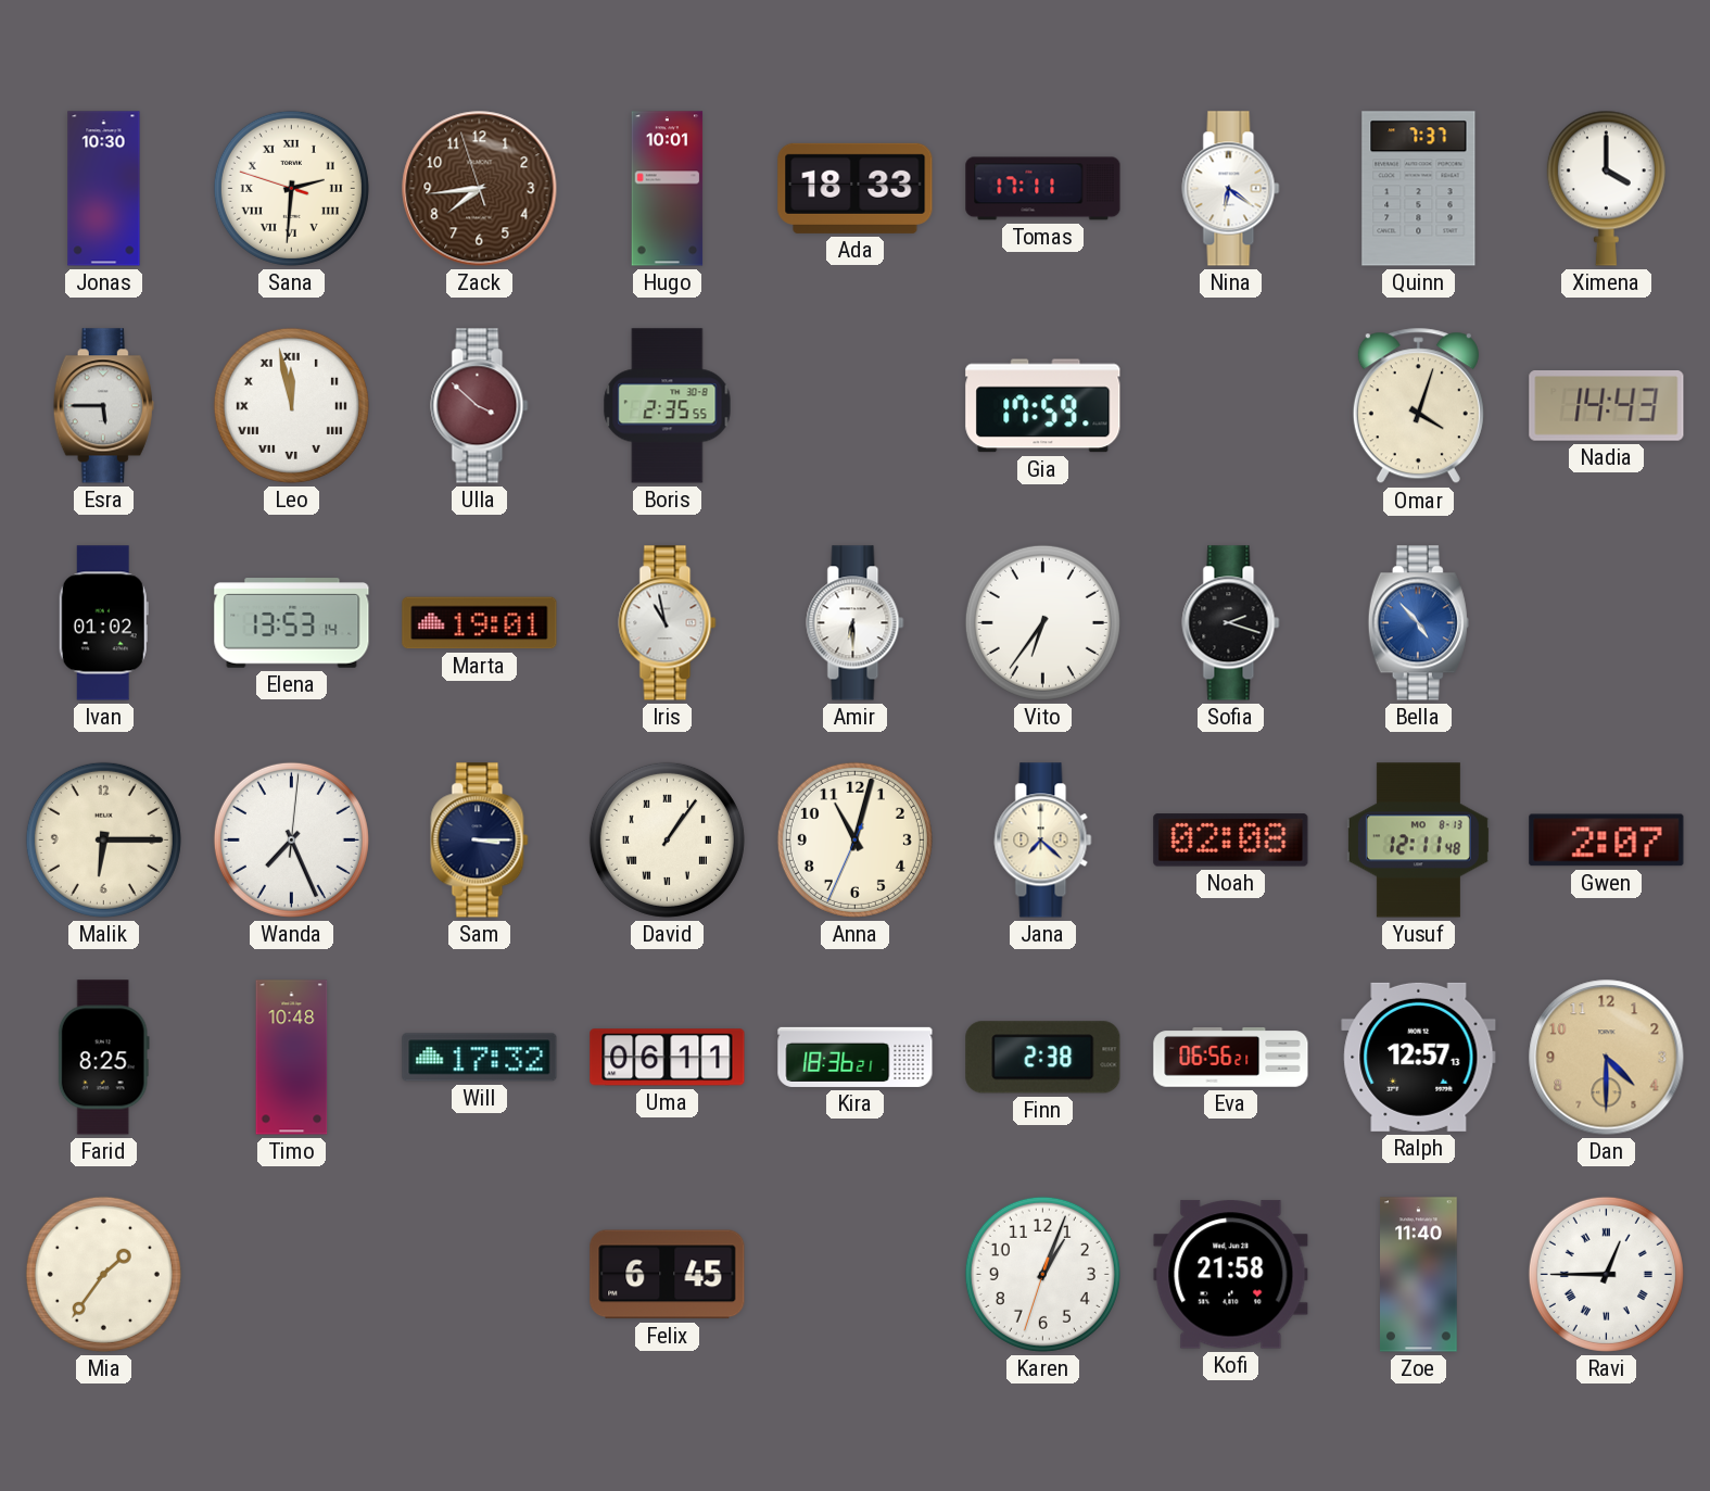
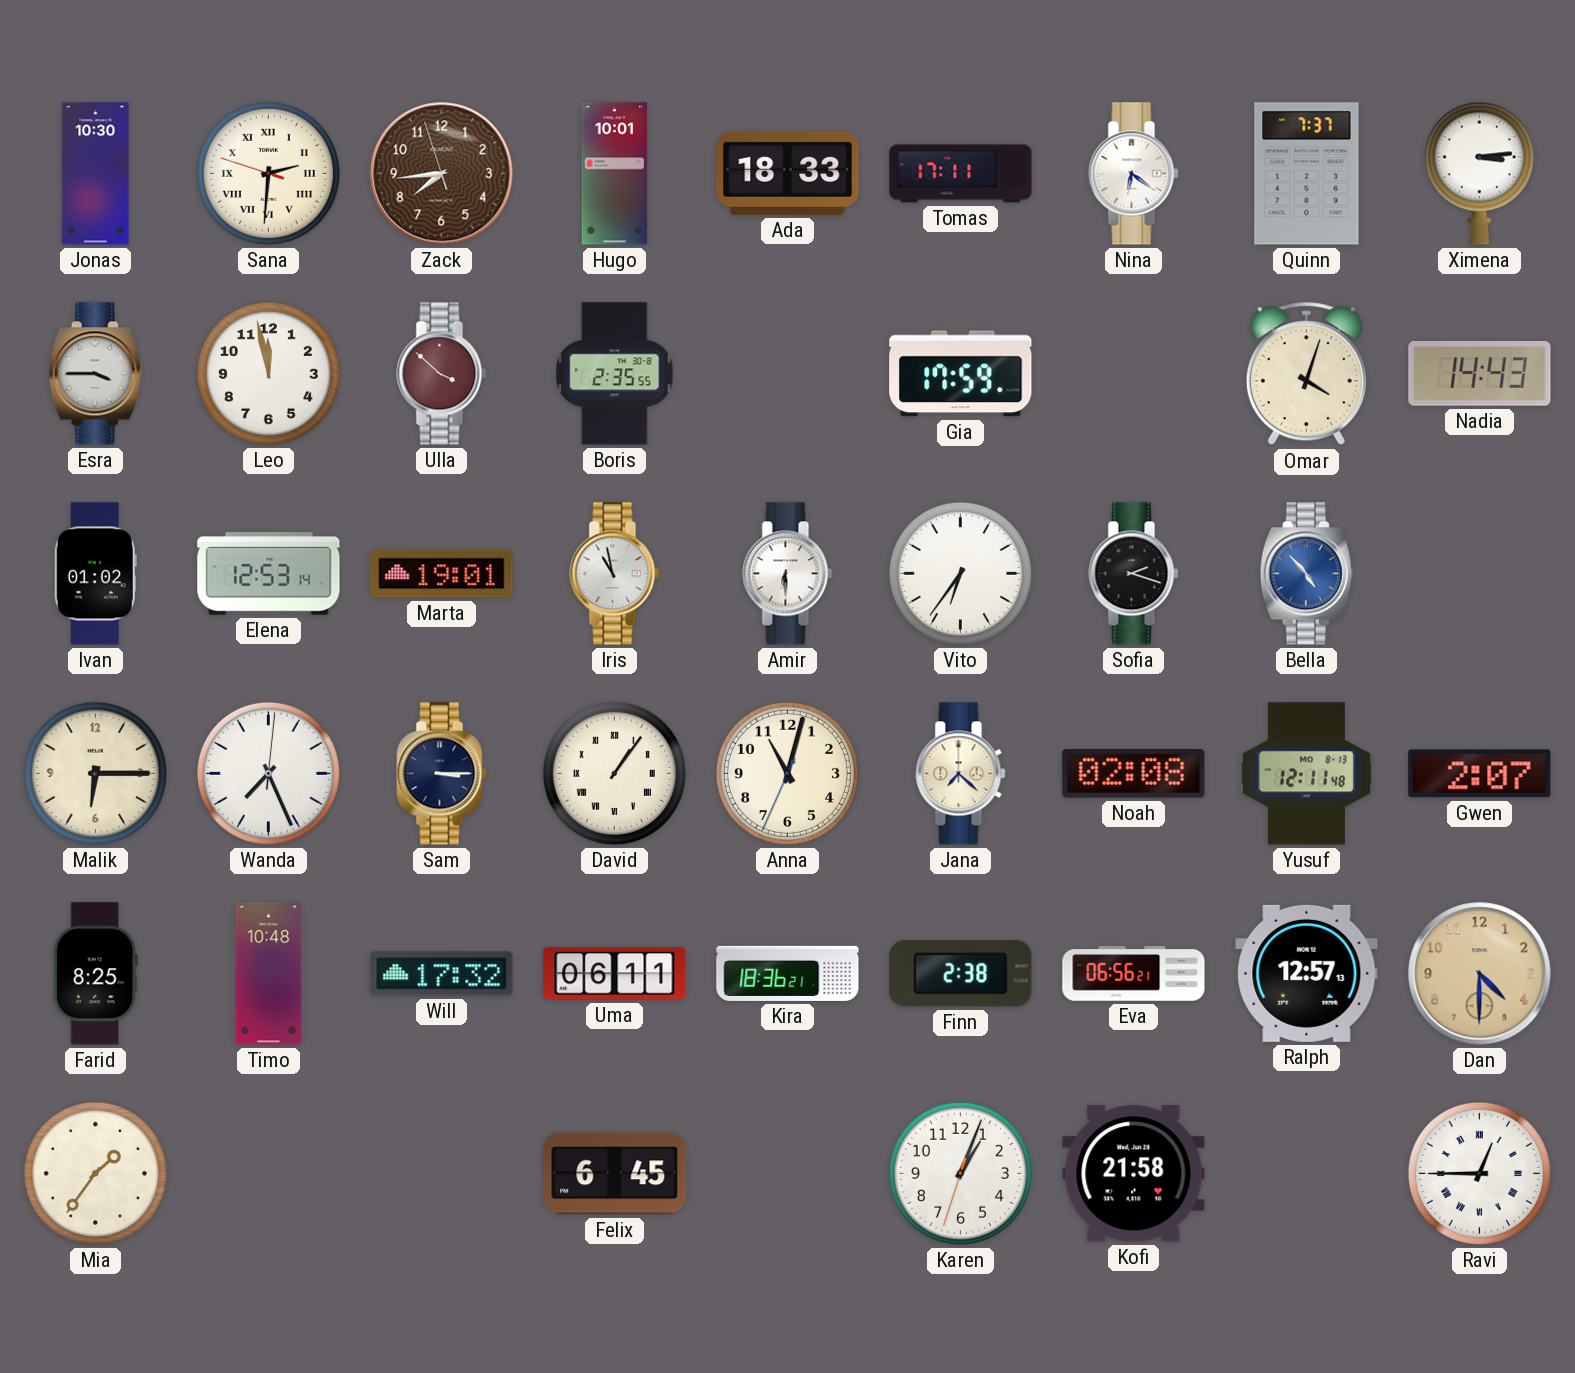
Ximena: 4:00 -> 3:14 (1479, 173)
Esra: 5:45 -> 3:45 (95, 374)
Leo numerals: Roman -> Arabic (268, 373)
Elena: 13:53 -> 12:53 (269, 574)
Zoe: 11:40 -> none (1419, 1275)
